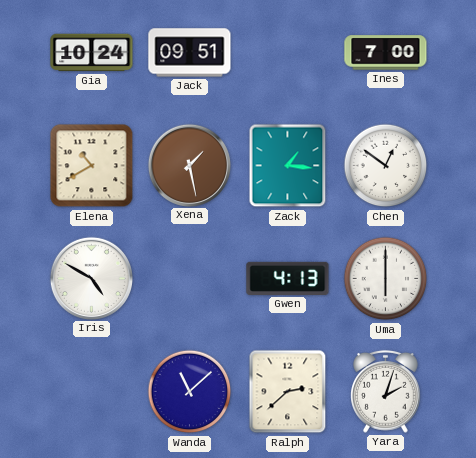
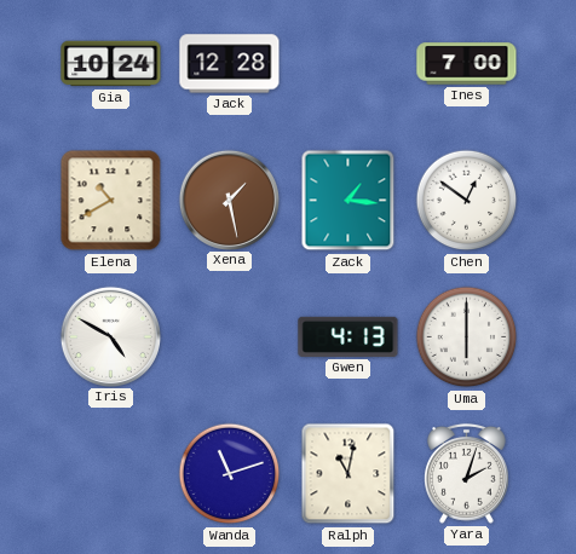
Jack: 09:51 -> 12:28 (230, 64)
Wanda: 11:08 -> 11:12 (230, 474)
Ralph: 2:38 -> 11:02 (349, 474)
